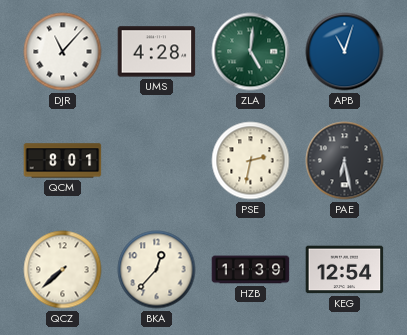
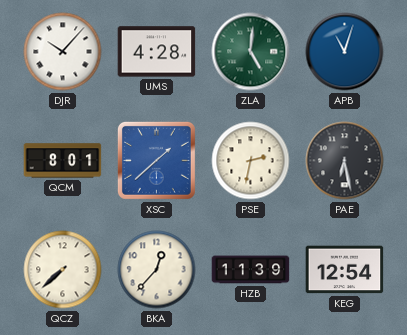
DJR: 11:07 -> 10:07 (63, 52)
XSC: none -> 1:38 (156, 160)
